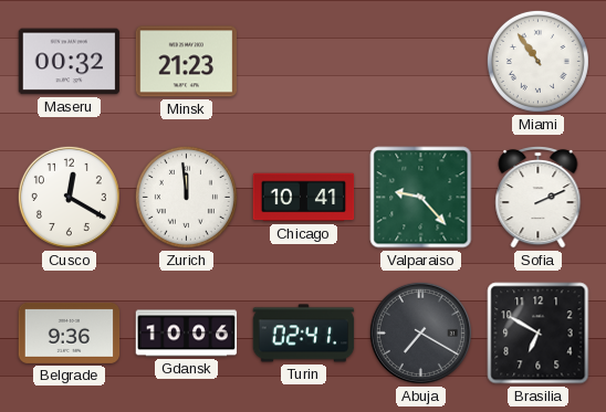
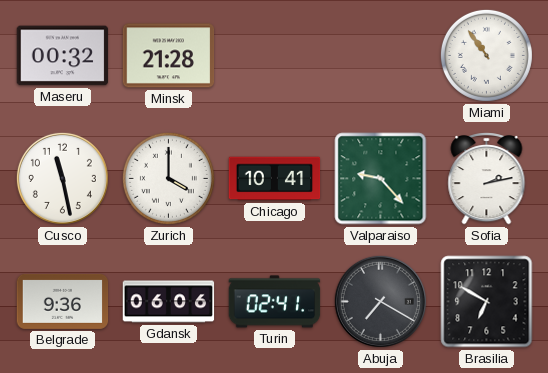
Minsk: 21:23 -> 21:28 (169, 56)
Cusco: 12:20 -> 11:28 (62, 178)
Zurich: 11:59 -> 4:00 (168, 178)
Sofia: 2:11 -> 2:13 (487, 179)
Gdansk: 10:06 -> 06:06 (169, 302)
